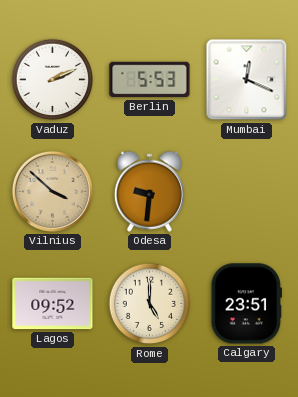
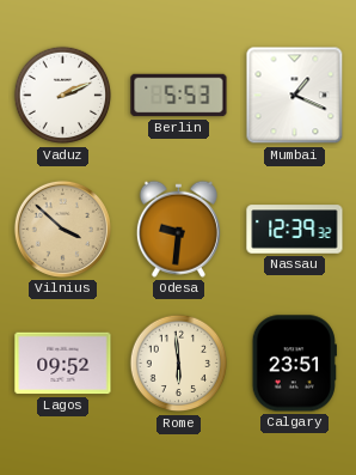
Mumbai: 12:19 -> 1:19 (295, 96)
Nassau: none -> 12:39 (295, 230)
Rome: 5:00 -> 5:59 (179, 364)
